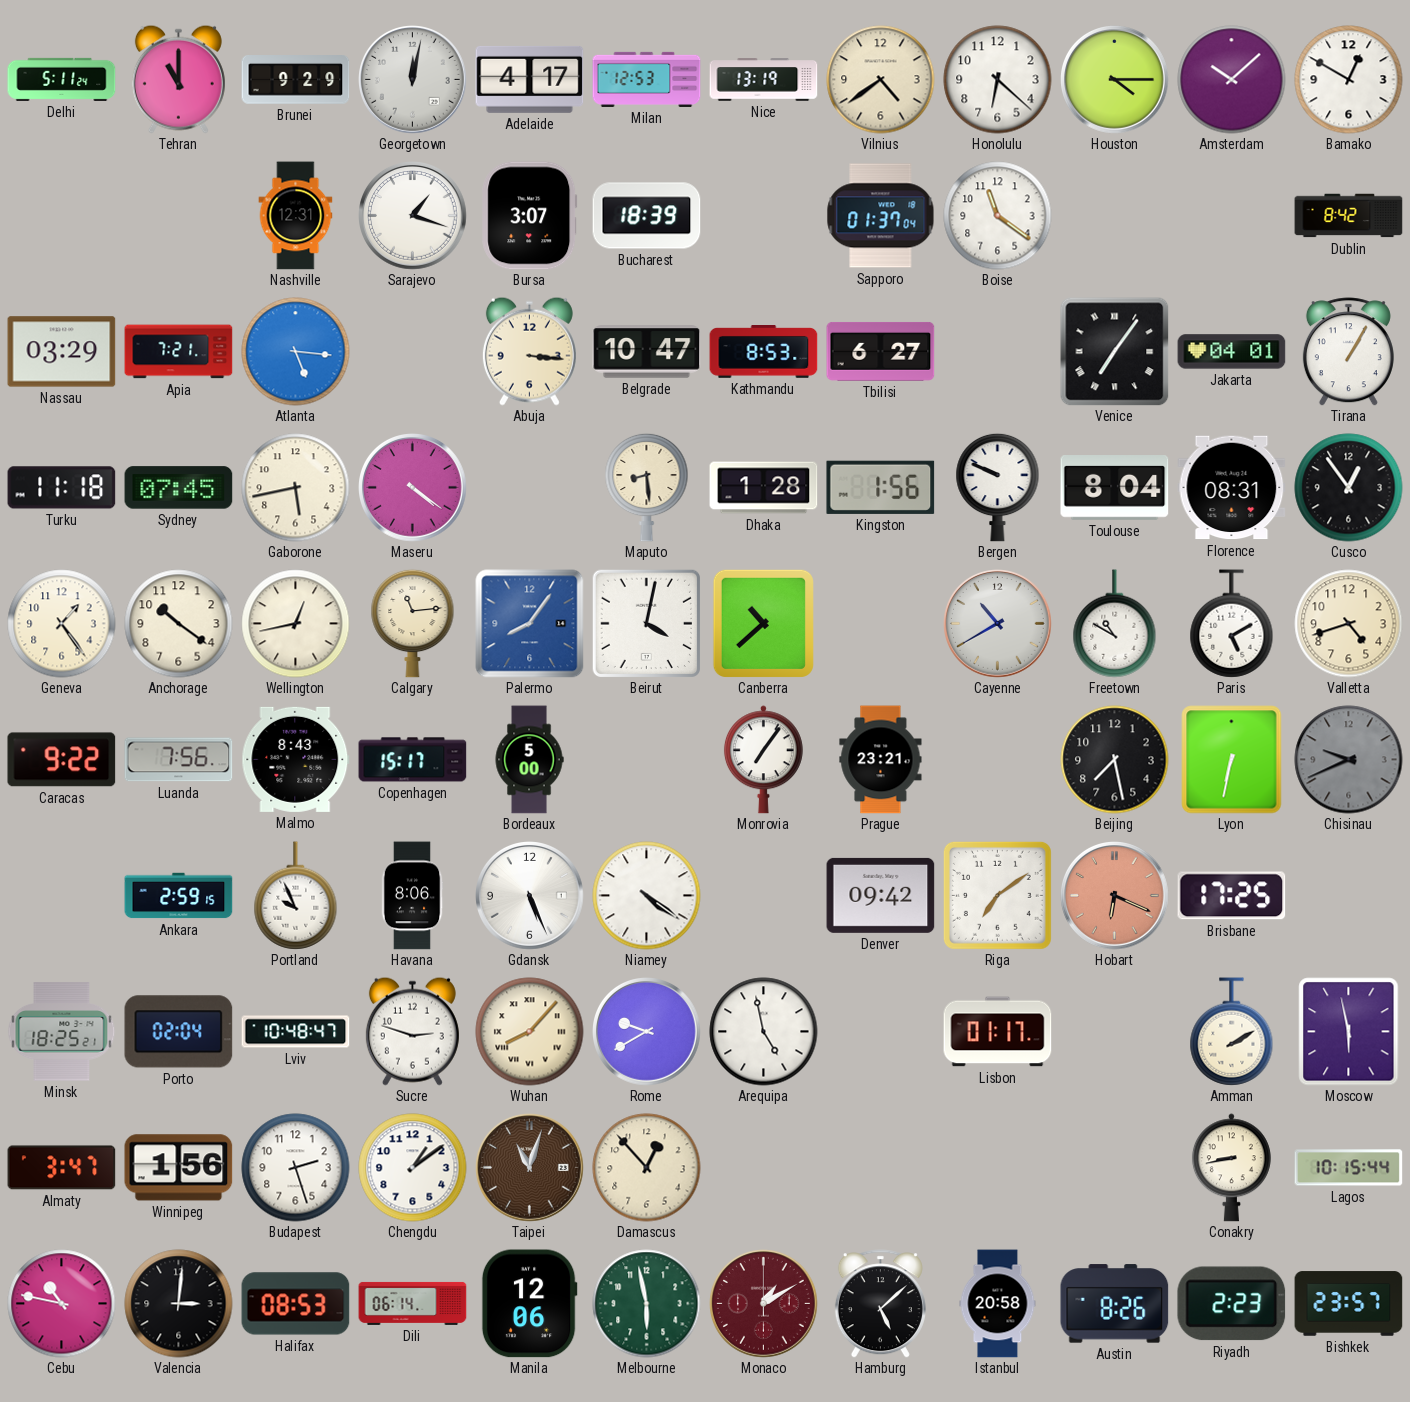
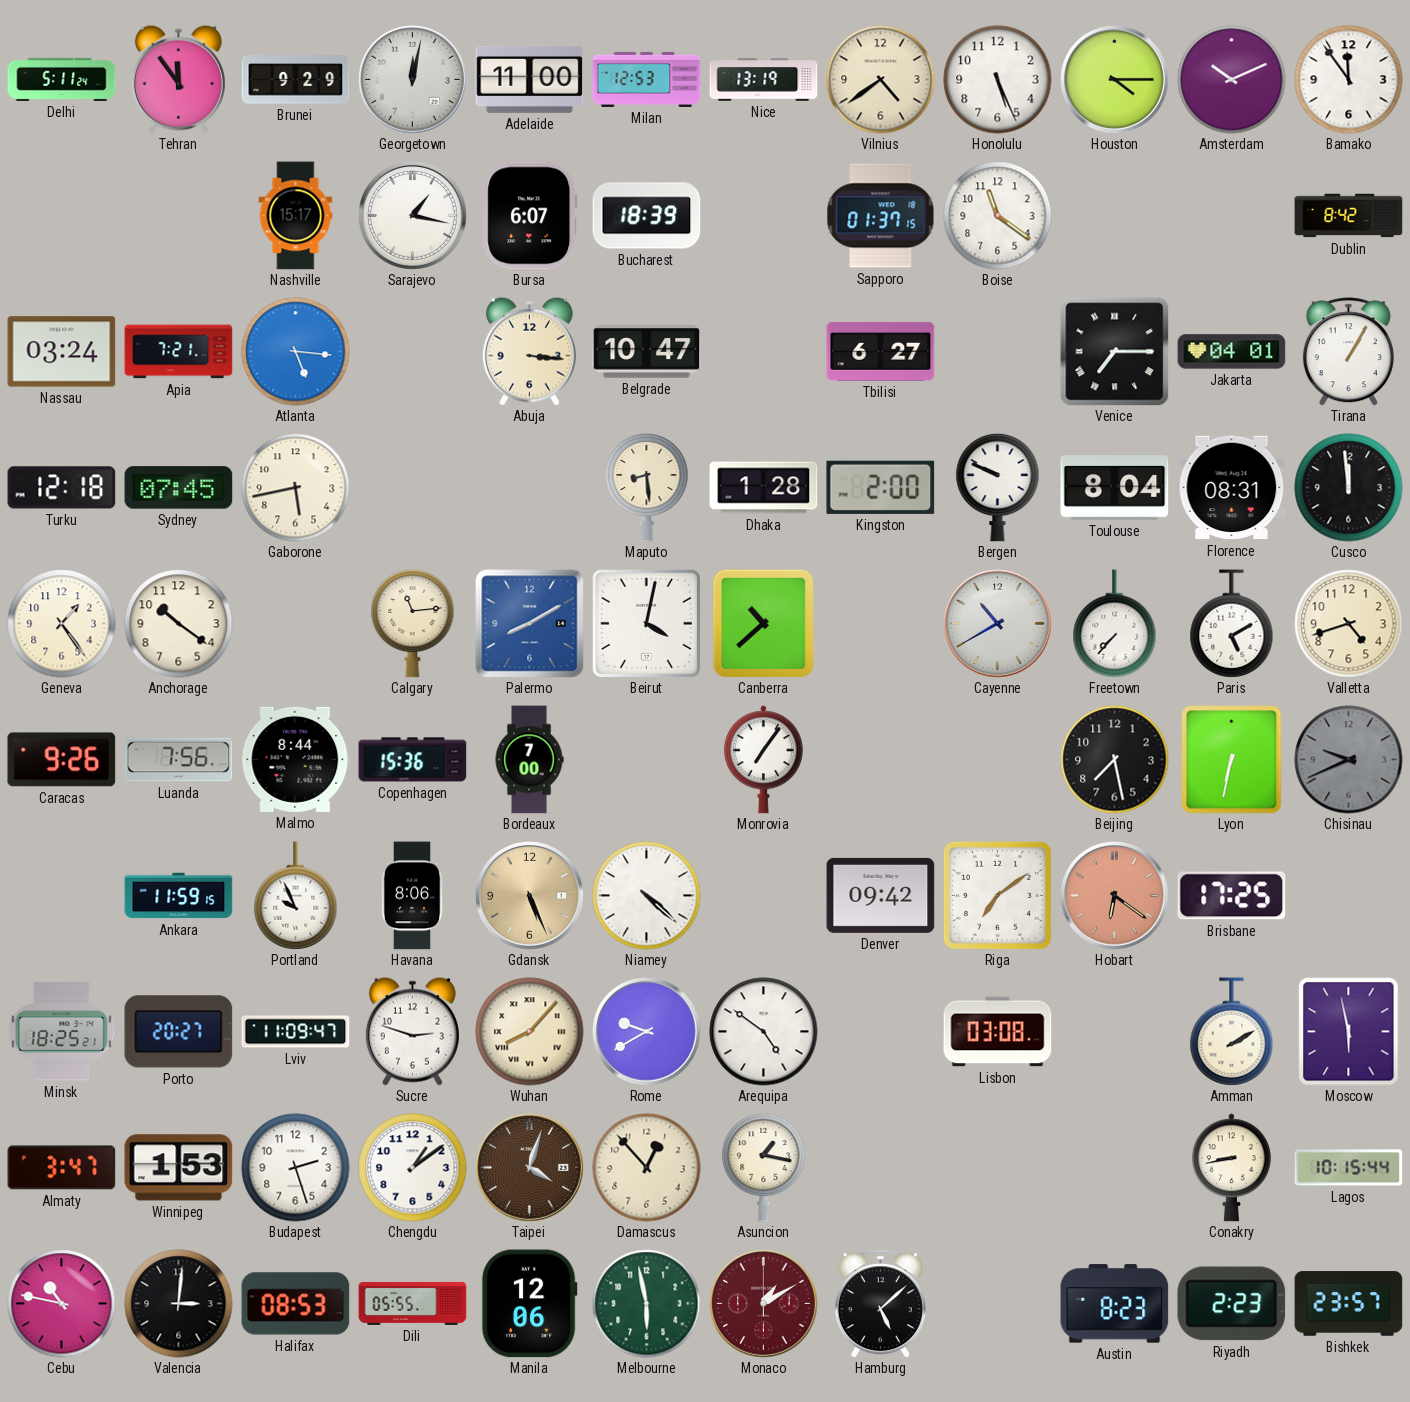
Tehran: 11:00 -> 11:54 (178, 79)
Adelaide: 4:17 -> 11:00 (530, 79)
Honolulu: 6:22 -> 5:26 (998, 80)
Amsterdam: 10:08 -> 10:11 (1232, 80)
Bamako: 12:50 -> 11:54 (1349, 80)
Nashville: 12:31 -> 15:17 (296, 216)
Sarajevo: 1:18 -> 1:17 (413, 216)
Bursa: 3:07 -> 6:07 (530, 216)
Sapporo: 01:37:04 -> 01:37:15 (881, 216)
Nassau: 03:29 -> 03:24 (62, 352)
Kathmandu: 8:53 -> none (764, 352)
Venice: 7:06 -> 7:15 (1115, 352)
Turku: 11:18 -> 12:18 (62, 488)
Maseru: 4:21 -> none (413, 488)
Kingston: 1:56 -> 2:00 (881, 487)
Cusco: 12:54 -> 11:59 (1349, 488)
Wellington: 12:43 -> none (296, 624)
Palermo: 8:06 -> 8:10 (530, 624)
Freetown: 10:50 -> 7:37 (1115, 624)
Caracas: 9:22 -> 9:26 (62, 760)
Malmo: 8:43 -> 8:44 (296, 759)
Copenhagen: 15:17 -> 15:36 (413, 760)
Bordeaux: 5:00 -> 7:00 (529, 760)
Prague: 23:21 -> none (881, 760)
Ankara: 2:59 -> 11:59 (179, 896)
Gdansk dial: white -> champagne (530, 896)
Niamey: 4:21 -> 4:22 (647, 896)
Hobart: 6:19 -> 6:21 (1115, 896)
Porto: 02:04 -> 20:27 (179, 1032)
Lviv: 10:48 -> 11:09 (296, 1032)
Arequipa: 4:58 -> 4:51 (764, 1032)
Lisbon: 01:17 -> 03:08 (998, 1032)
Winnipeg: 1:56 -> 1:53 (179, 1168)
Taipei: 11:03 -> 4:03 (530, 1168)
Asuncion: none -> 1:17 (764, 1167)
Dili: 06:14 -> 05:55 (413, 1303)
Istanbul: 20:58 -> none (998, 1304)
Austin: 8:26 -> 8:23 (1115, 1304)
